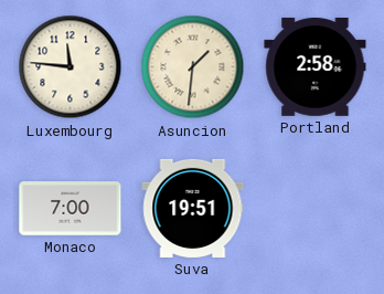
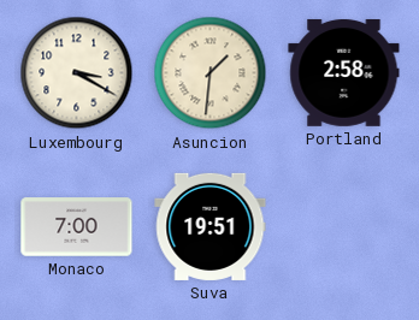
Luxembourg: 11:46 -> 3:20 (77, 73)
